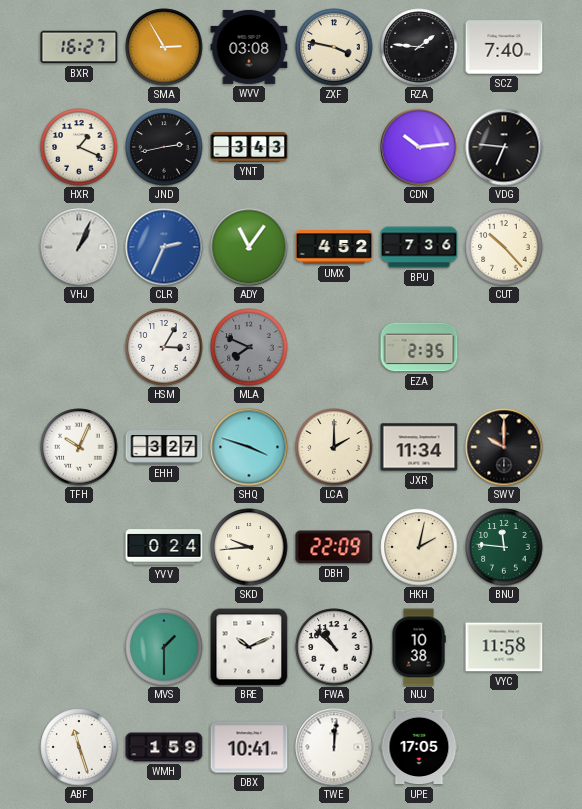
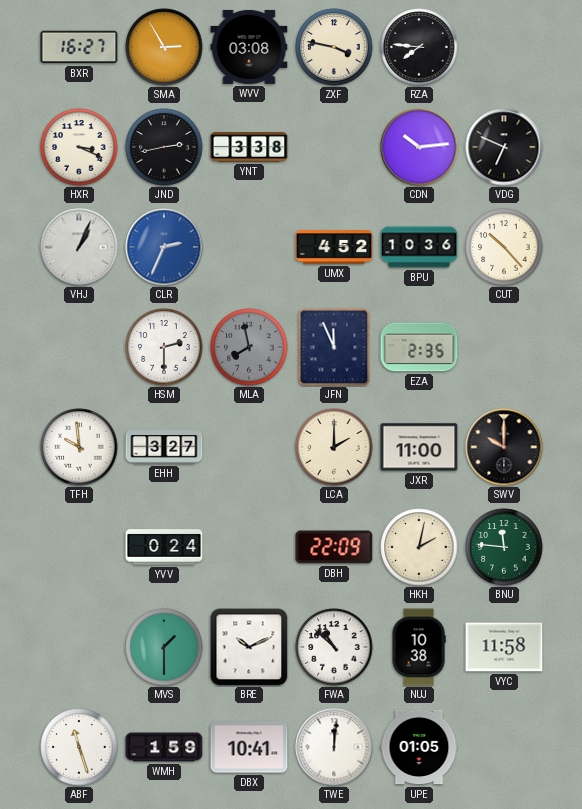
RZA: 1:46 -> 7:46 (419, 47)
SCZ: 7:40 -> none (504, 47)
HXR: 1:19 -> 3:19 (79, 147)
YNT: 3:43 -> 3:38 (249, 148)
VDG: 6:46 -> 6:49 (504, 147)
ADY: 11:06 -> none (249, 247)
BPU: 7:36 -> 10:36 (419, 247)
HSM: 3:05 -> 2:30 (164, 347)
MLA: 7:49 -> 7:58 (249, 347)
JFN: none -> 11:56 (334, 347)
TFH: 10:04 -> 9:59 (79, 447)
SHQ: 3:48 -> none (249, 447)
JXR: 11:34 -> 11:00 (419, 447)
SKD: 9:44 -> none (249, 547)
UPE: 17:05 -> 01:05 (419, 747)
